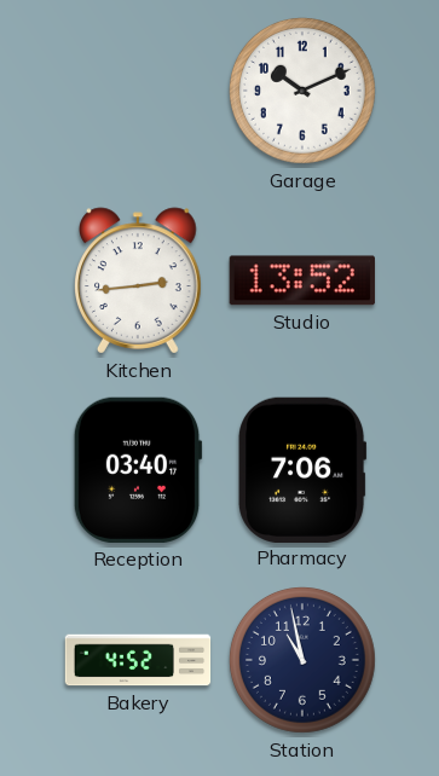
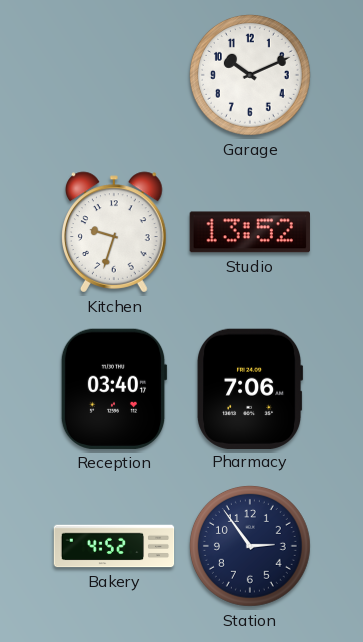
Kitchen: 2:44 -> 9:33 (115, 232)
Station: 10:58 -> 2:54 (250, 546)
